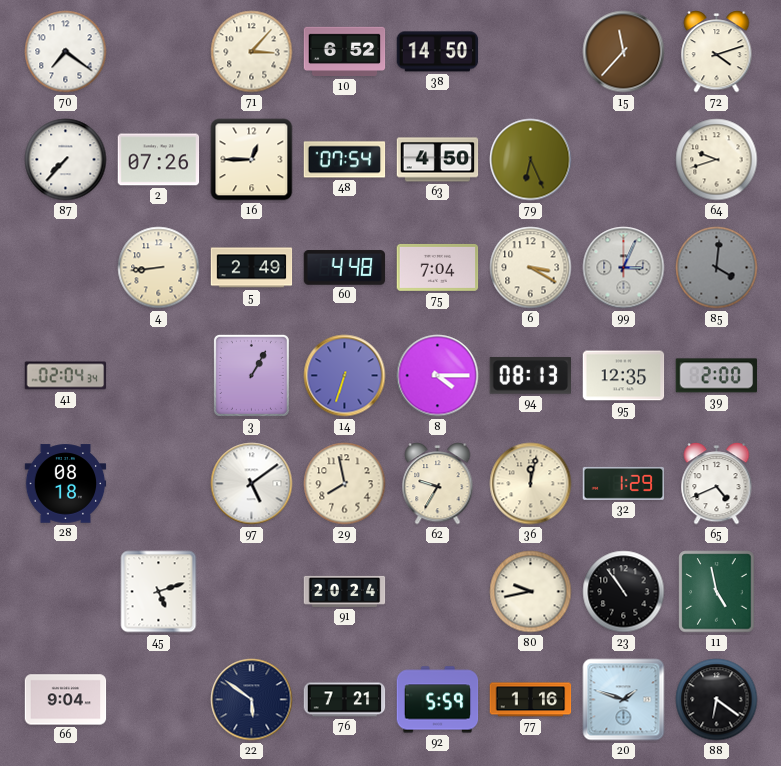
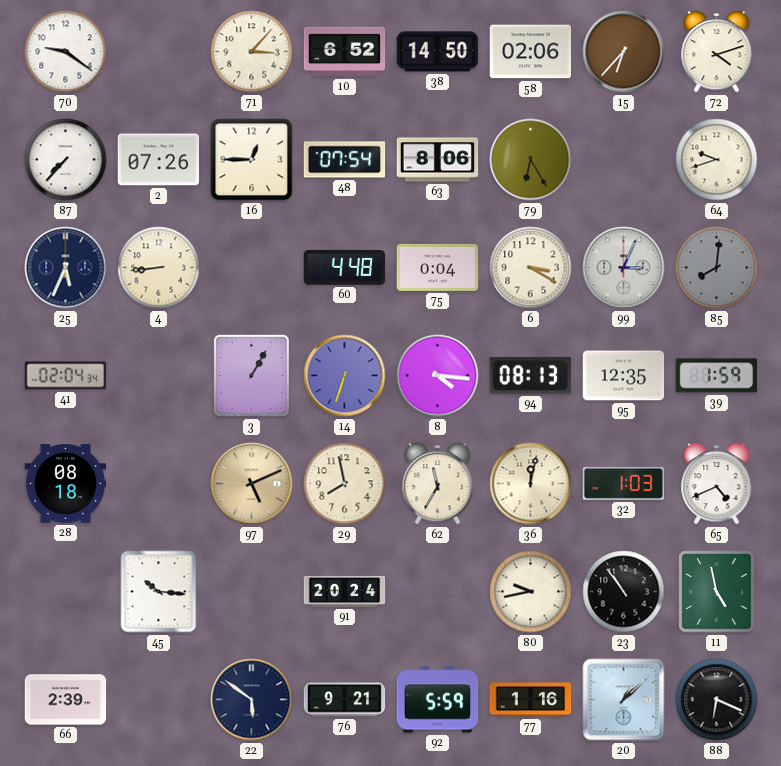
70: 7:21 -> 9:21 (66, 52)
58: none -> 02:06 (531, 52)
15: 11:37 -> 6:37 (624, 52)
63: 4:50 -> 8:06 (438, 160)
79: 6:26 -> 6:25 (531, 160)
25: none -> 5:34 (66, 268)
5: 2:49 -> none (252, 268)
75: 7:04 -> 0:04 (438, 267)
85: 4:01 -> 8:01 (717, 268)
8: 4:15 -> 4:16 (438, 376)
39: 2:00 -> 1:59 (717, 376)
97: 5:09 -> 5:11 (252, 484)
97 dial: white -> champagne (252, 484)
62: 9:35 -> 11:35 (438, 484)
32: 1:29 -> 1:03 (624, 483)
45: 5:12 -> 10:16 (159, 592)
66: 9:04 -> 2:39 (66, 700)
76: 7:21 -> 9:21 (345, 700)
20: 1:48 -> 1:08 (624, 700)
88: 6:21 -> 6:19 (717, 700)
